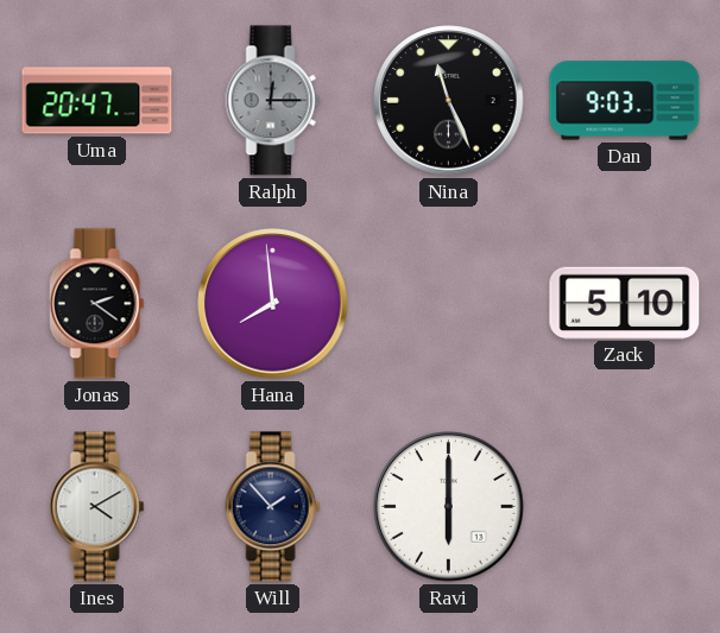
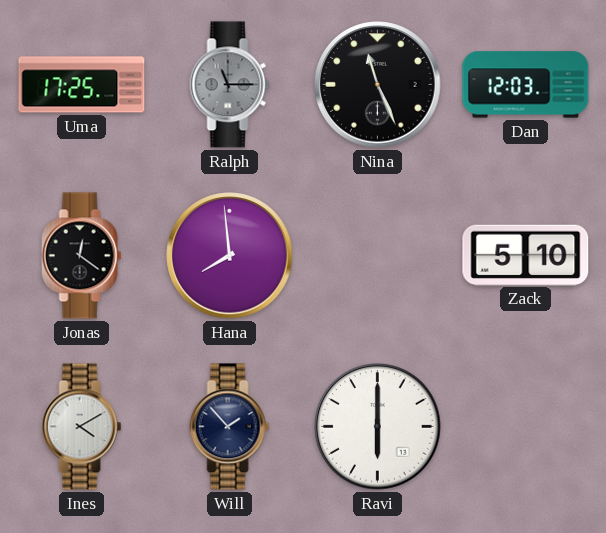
Uma: 20:47 -> 17:25 (82, 85)
Ralph: 12:15 -> 11:15 (230, 85)
Dan: 9:03 -> 12:03 (526, 85)
Jonas: 2:21 -> 12:21 (82, 256)
